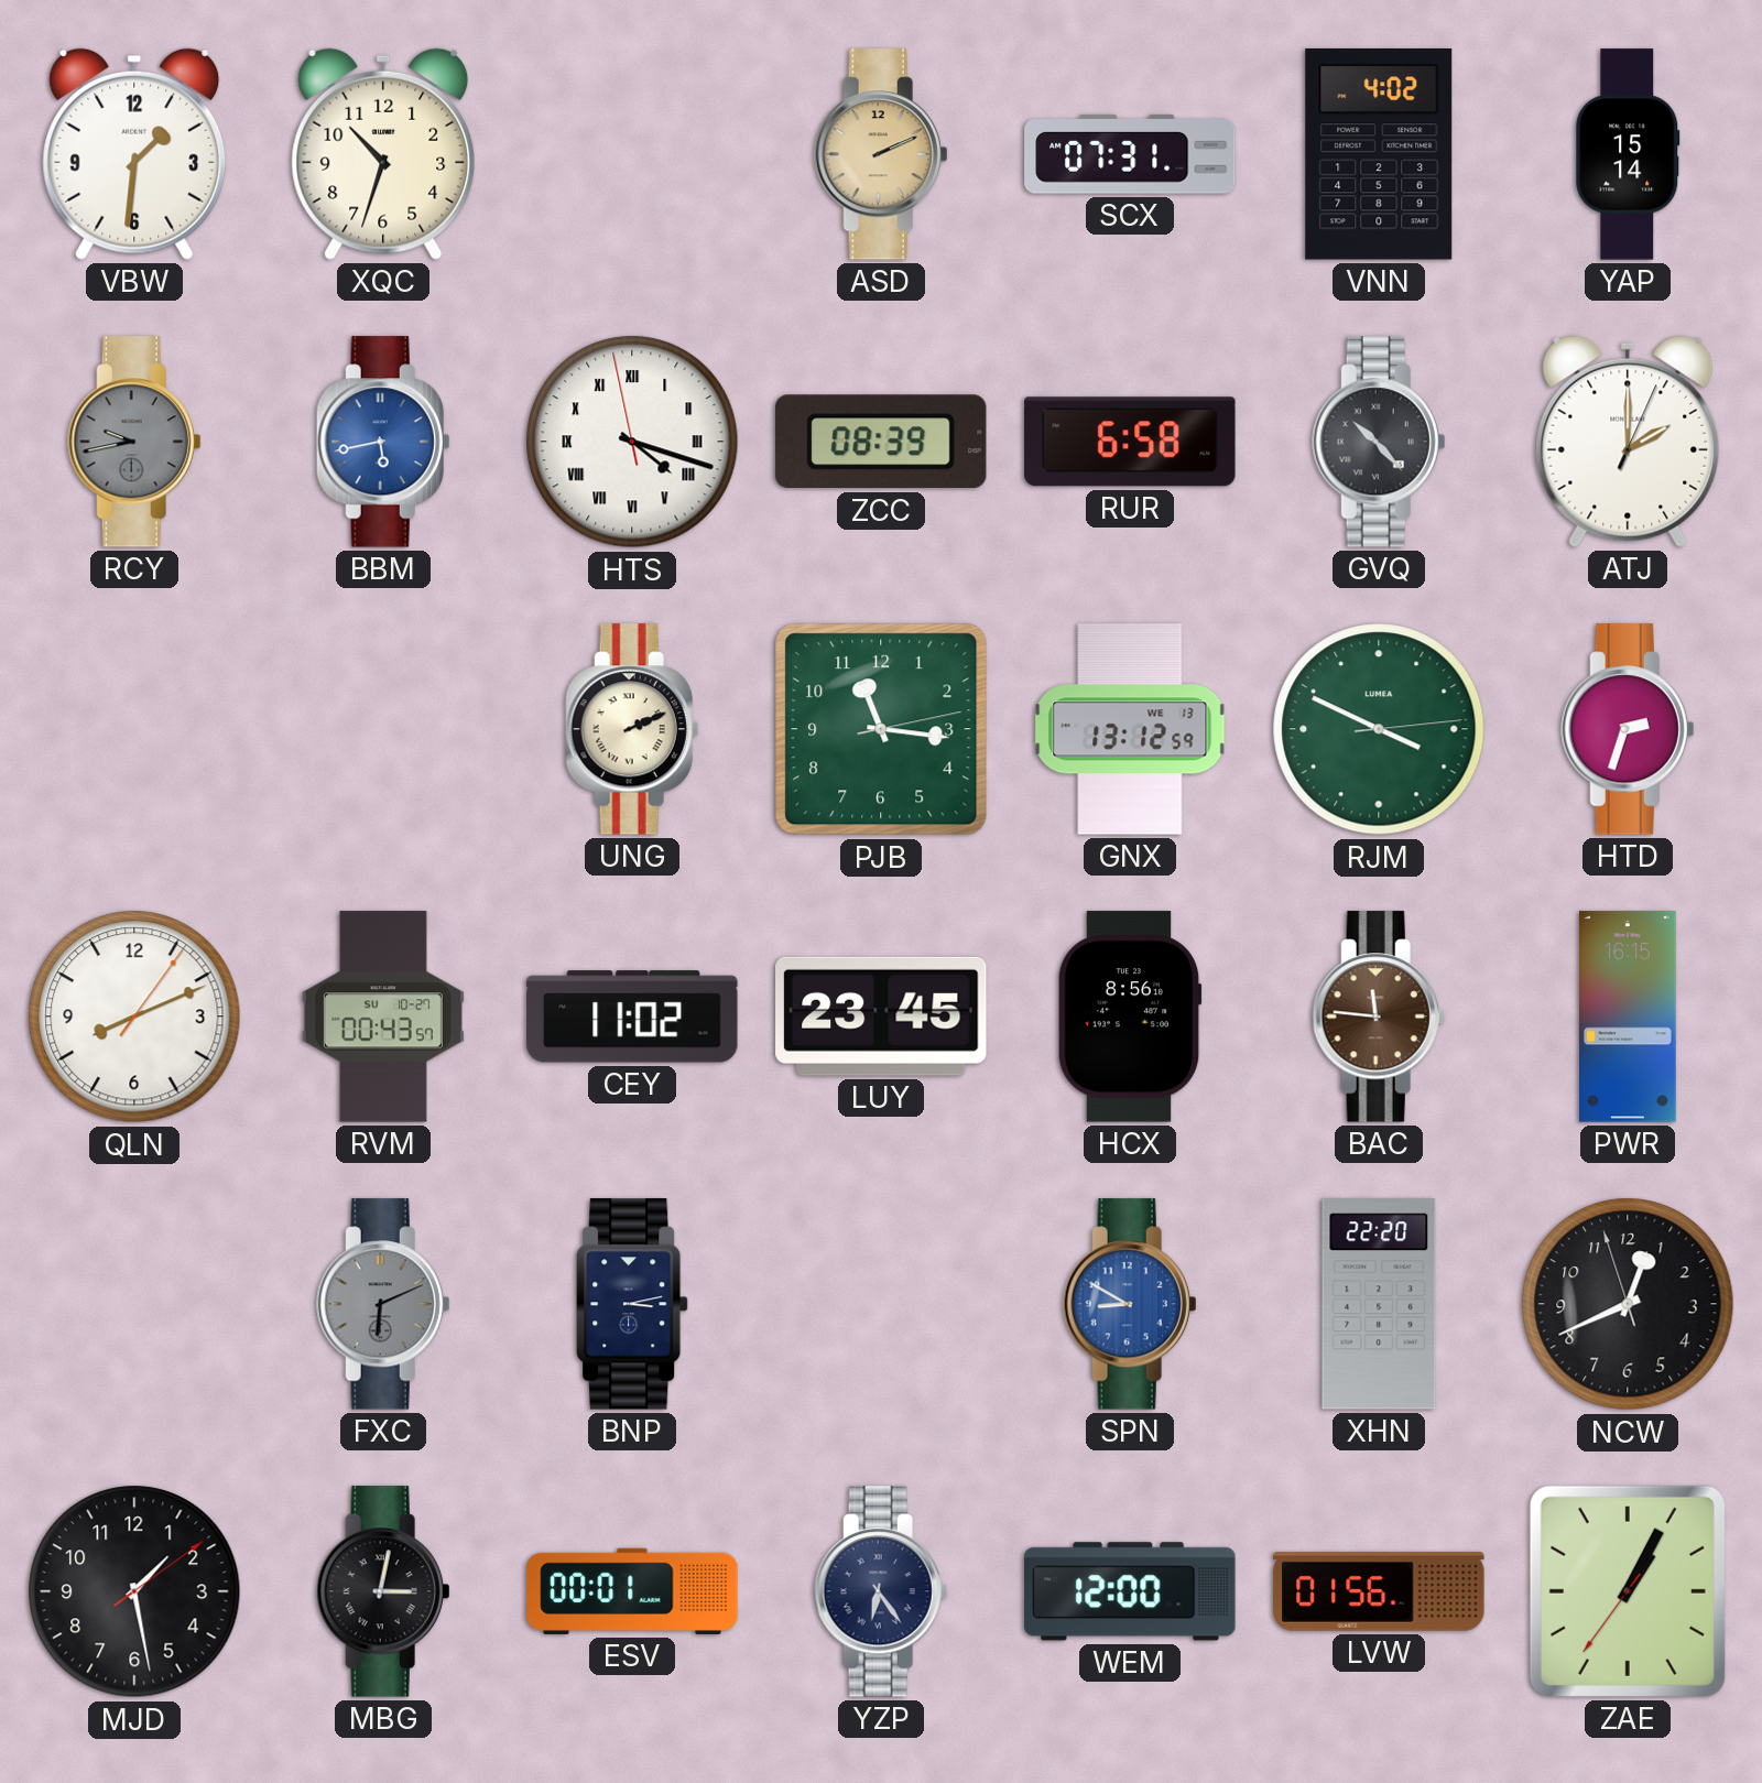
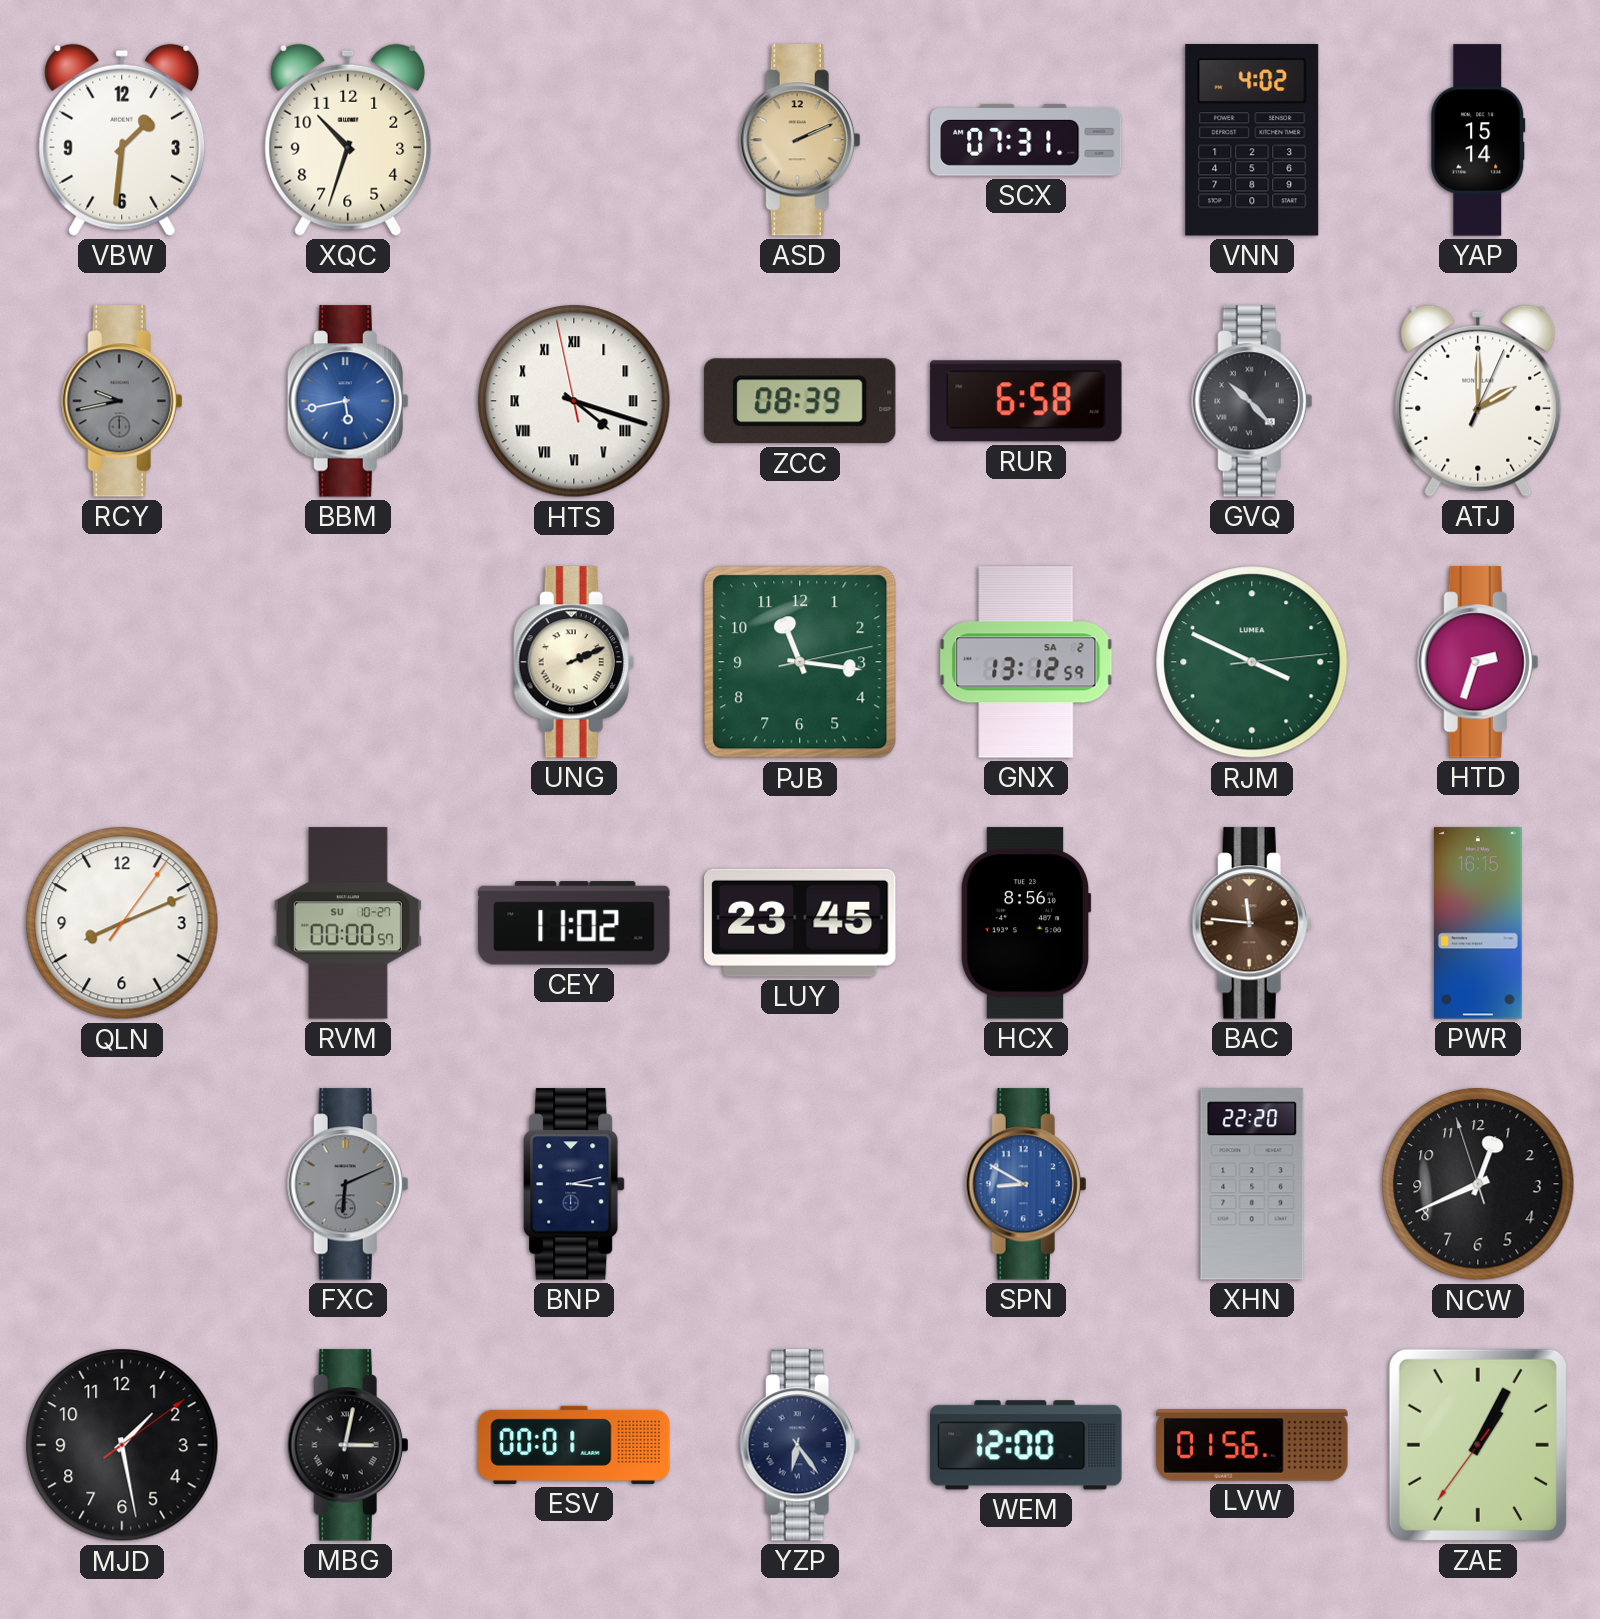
GNX date: WE 13 -> SA 2 (1026, 662)
RVM: 00:43 -> 00:00 (348, 923)
